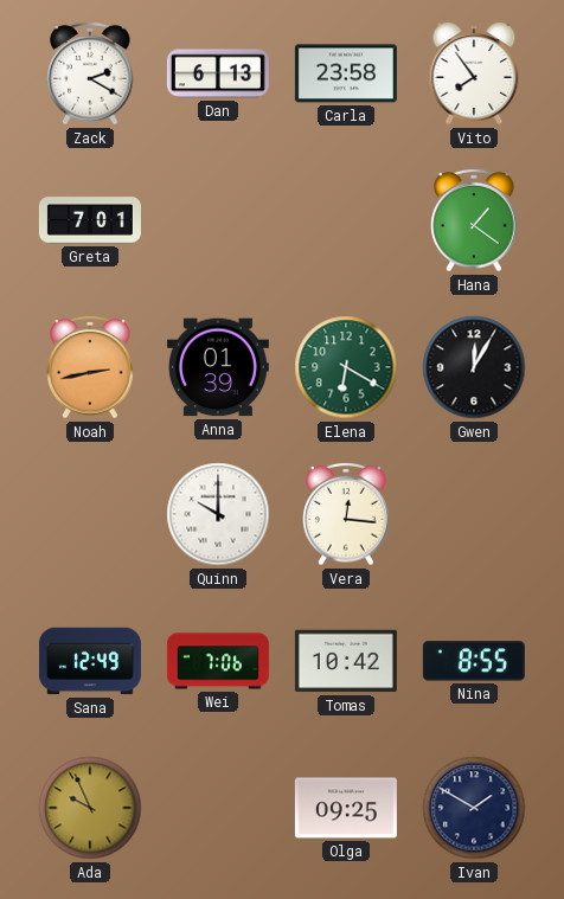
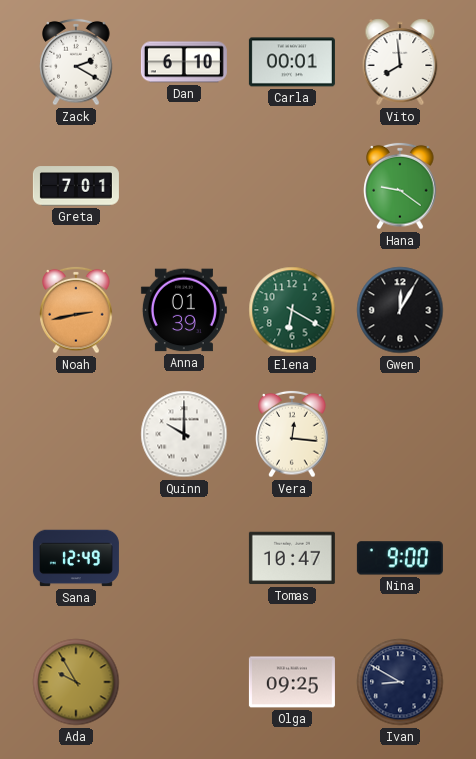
Dan: 6:13 -> 6:10 (184, 62)
Carla: 23:58 -> 00:01 (292, 62)
Vito: 7:54 -> 7:59 (400, 62)
Hana: 1:21 -> 9:21 (400, 186)
Wei: 7:06 -> none (218, 661)
Tomas: 10:42 -> 10:47 (292, 558)
Nina: 8:55 -> 9:00 (400, 558)
Ada: 9:56 -> 9:55 (76, 682)
Ivan: 1:50 -> 8:50 (400, 682)
